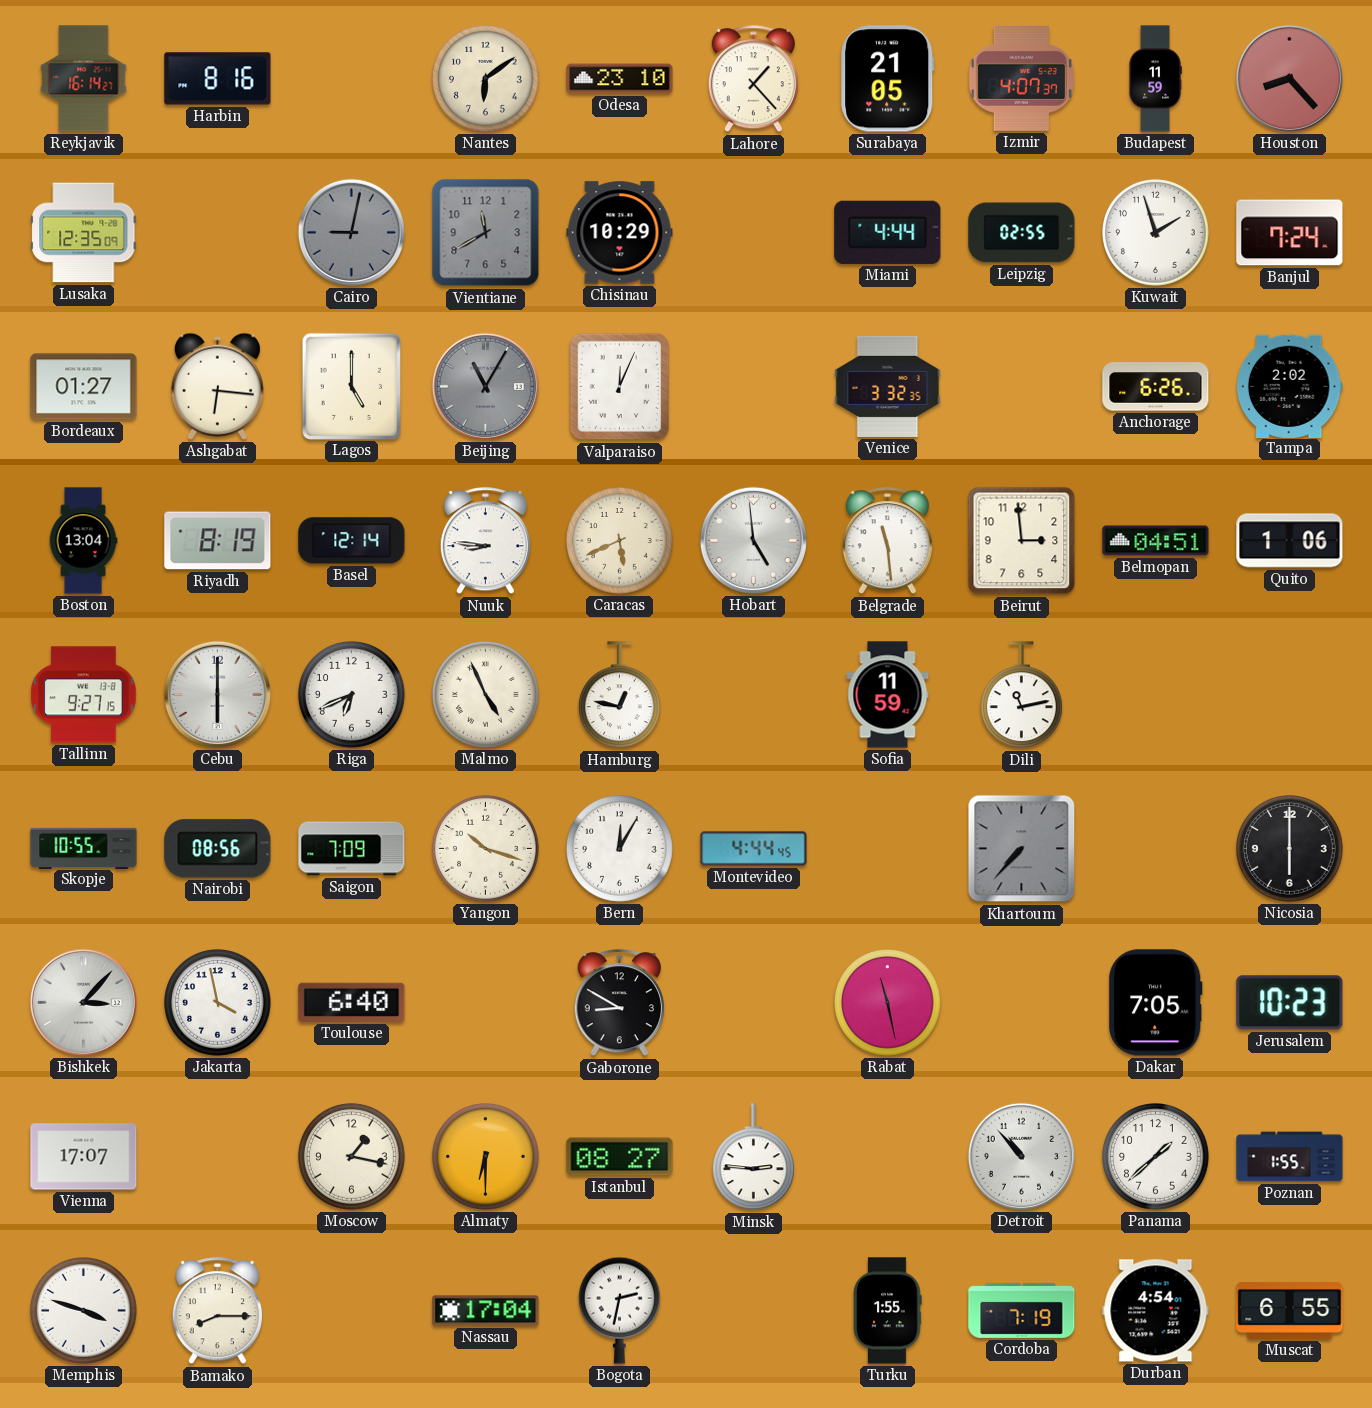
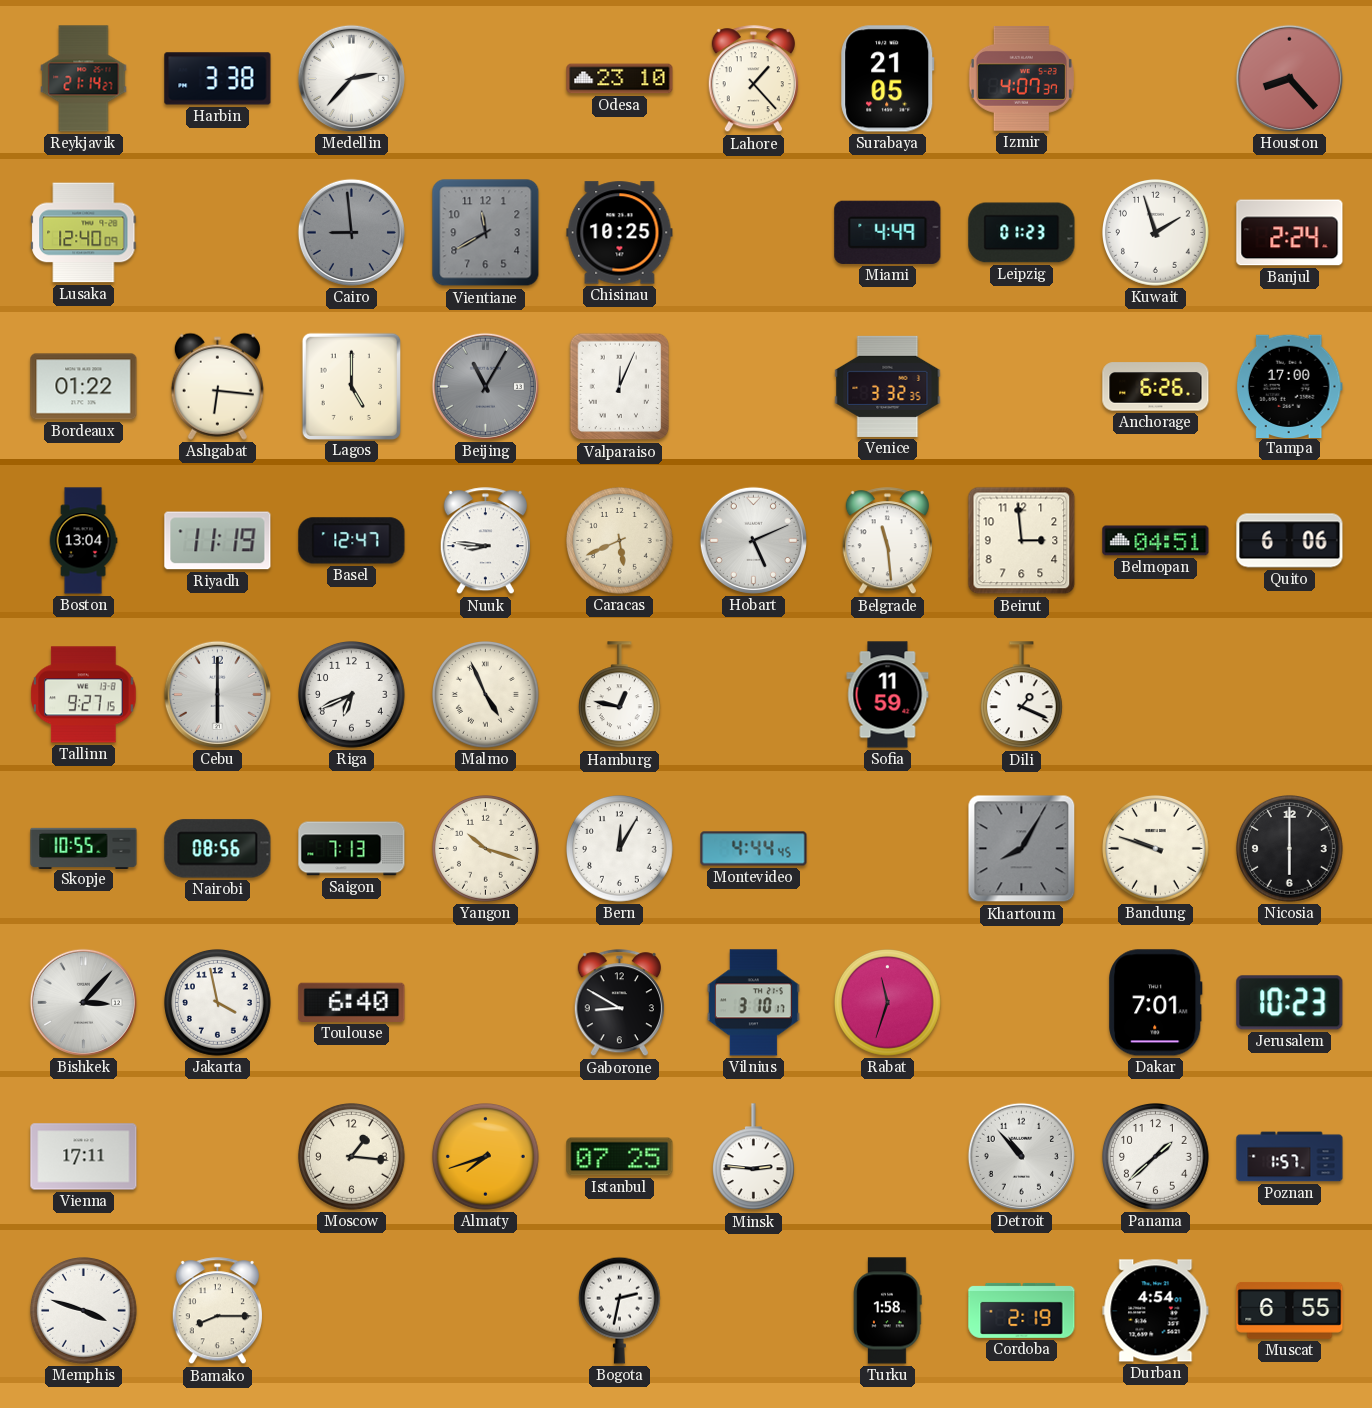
Reykjavik: 16:14 -> 21:14 (84, 79)
Harbin: 8:16 -> 3:38 (218, 79)
Medellin: none -> 2:37 (351, 78)
Nantes: 6:09 -> none (486, 79)
Budapest: 11:59 -> none (1155, 79)
Lusaka: 12:35 -> 12:40 (84, 233)
Cairo: 9:02 -> 8:59 (351, 232)
Chisinau: 10:29 -> 10:25 (620, 233)
Miami: 4:44 -> 4:49 (888, 232)
Leipzig: 02:55 -> 01:23 (1022, 233)
Banjul: 7:24 -> 2:24 (1290, 233)
Bordeaux: 01:27 -> 01:22 (84, 387)
Tampa: 2:02 -> 17:00 (1289, 386)
Riyadh: 8:19 -> 11:19 (218, 541)
Basel: 12:14 -> 12:47 (352, 541)
Hobart: 4:59 -> 5:11 (753, 540)
Quito: 1:06 -> 6:06 (1290, 541)
Dili: 11:13 -> 1:19 (1021, 695)
Saigon: 7:09 -> 7:13 (352, 849)
Khartoum: 7:37 -> 8:05 (1022, 849)
Bandung: none -> 9:48 (1156, 849)
Vilnius: none -> 3:10 (753, 1003)
Rabat: 11:28 -> 11:33 (888, 1003)
Dakar: 7:05 -> 7:01 (1156, 1003)
Vienna: 17:07 -> 17:11 (84, 1157)
Moscow: 1:17 -> 1:16 (352, 1157)
Almaty: 6:30 -> 7:42 (486, 1157)
Istanbul: 08:27 -> 07:25 (620, 1157)
Poznan: 1:55 -> 1:57 (1290, 1157)
Nassau: 17:04 -> none (486, 1311)
Turku: 1:55 -> 1:58 (888, 1311)
Cordoba: 7:19 -> 2:19 (1022, 1310)
